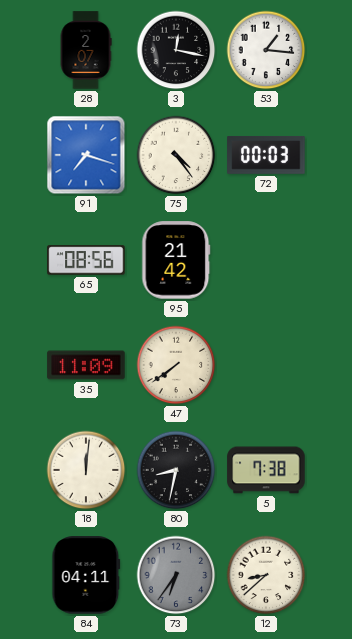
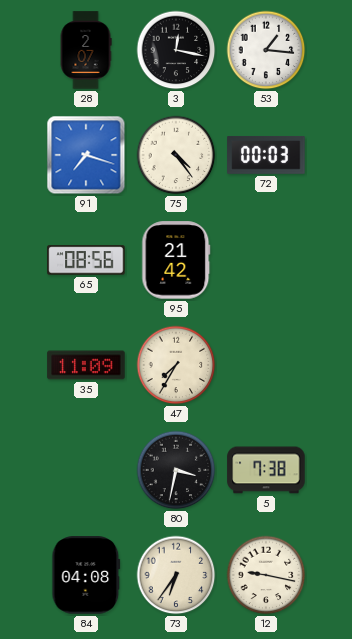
47: 7:39 -> 7:35 (176, 365)
18: 12:01 -> none (86, 470)
80: 8:32 -> 3:32 (176, 470)
84: 04:11 -> 04:08 (86, 575)
73 dial: grey -> cream (176, 575)
12: 8:38 -> 9:17 (266, 575)
